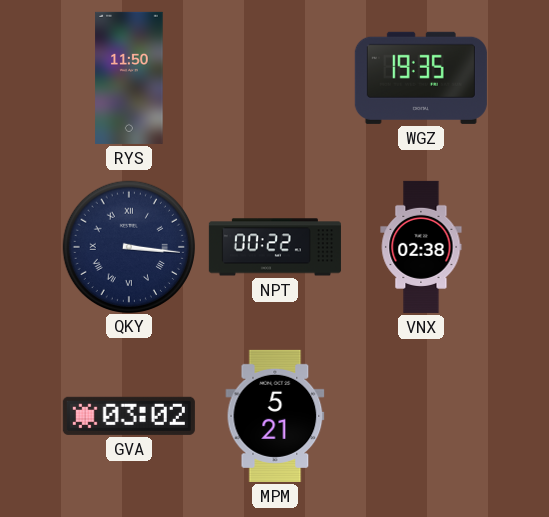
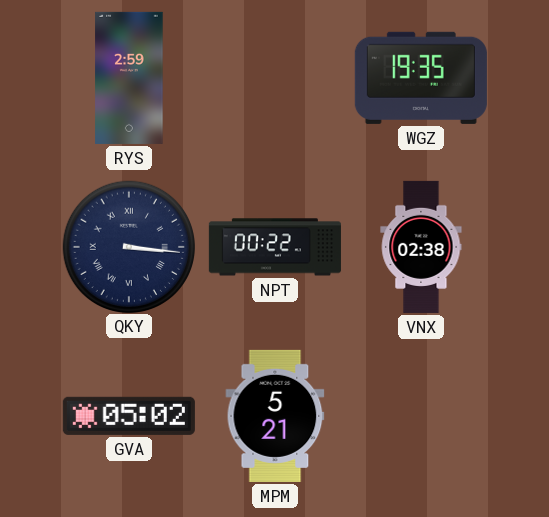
RYS: 11:50 -> 2:59 (129, 78)
GVA: 03:02 -> 05:02 (129, 416)
